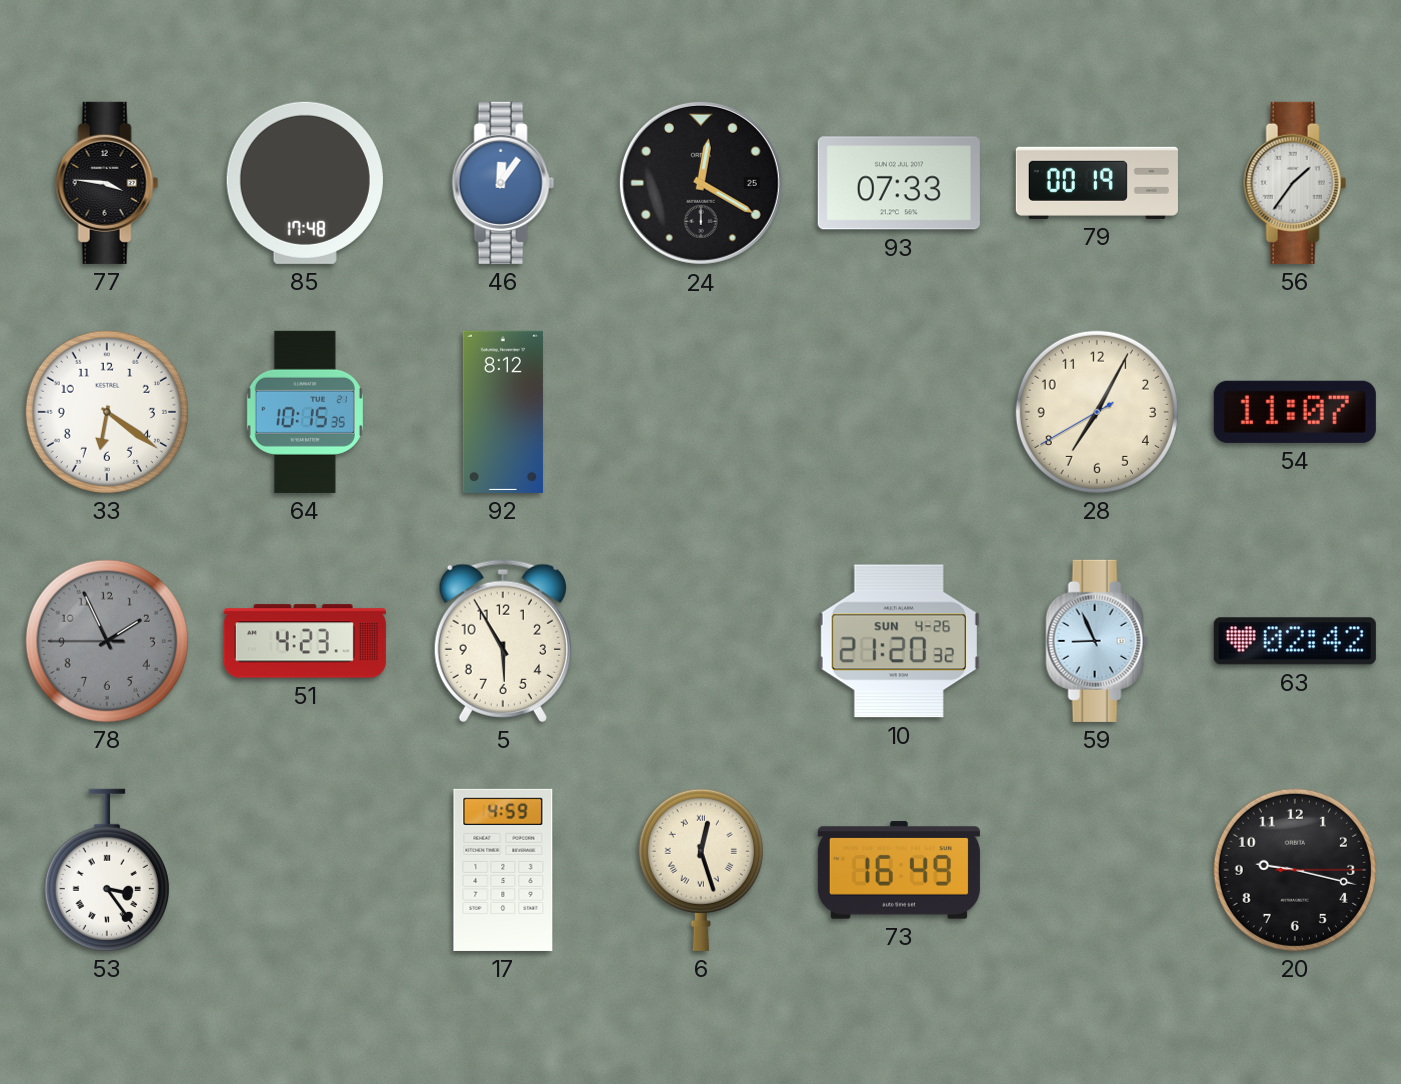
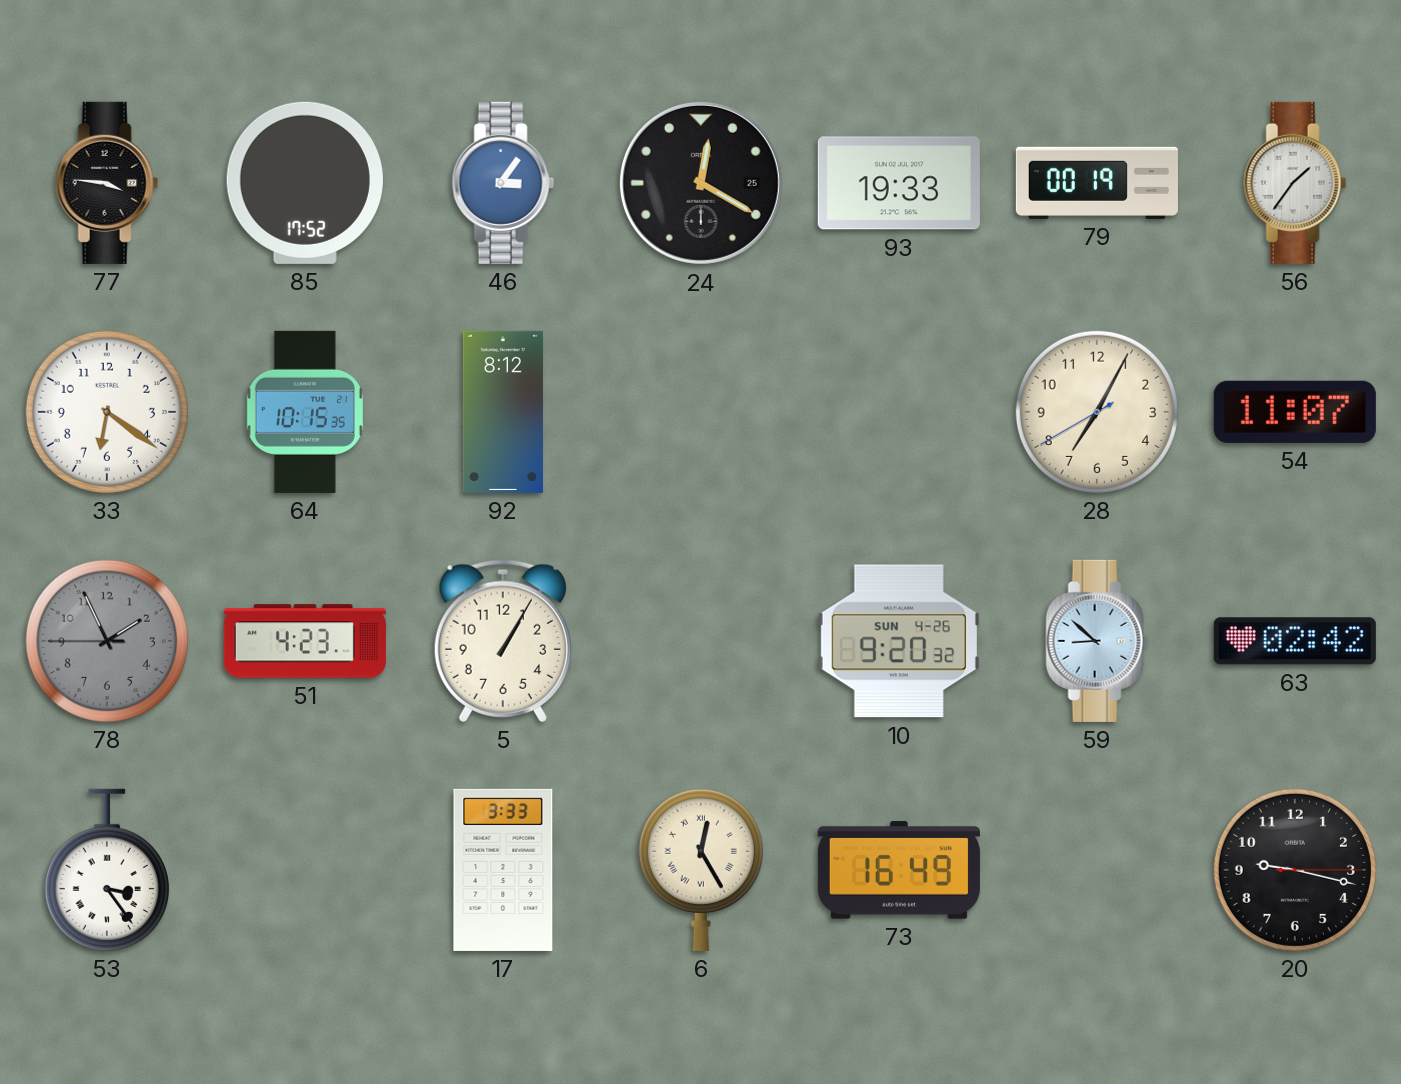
85: 17:48 -> 17:52 (305, 183)
46: 12:06 -> 3:06 (503, 183)
93: 07:33 -> 19:33 (899, 183)
5: 5:55 -> 1:05 (503, 641)
10: 21:20 -> 9:20 (899, 641)
59: 8:56 -> 8:52 (1097, 641)
17: 4:59 -> 3:33 (503, 870)
6: 12:27 -> 12:25 (701, 870)
